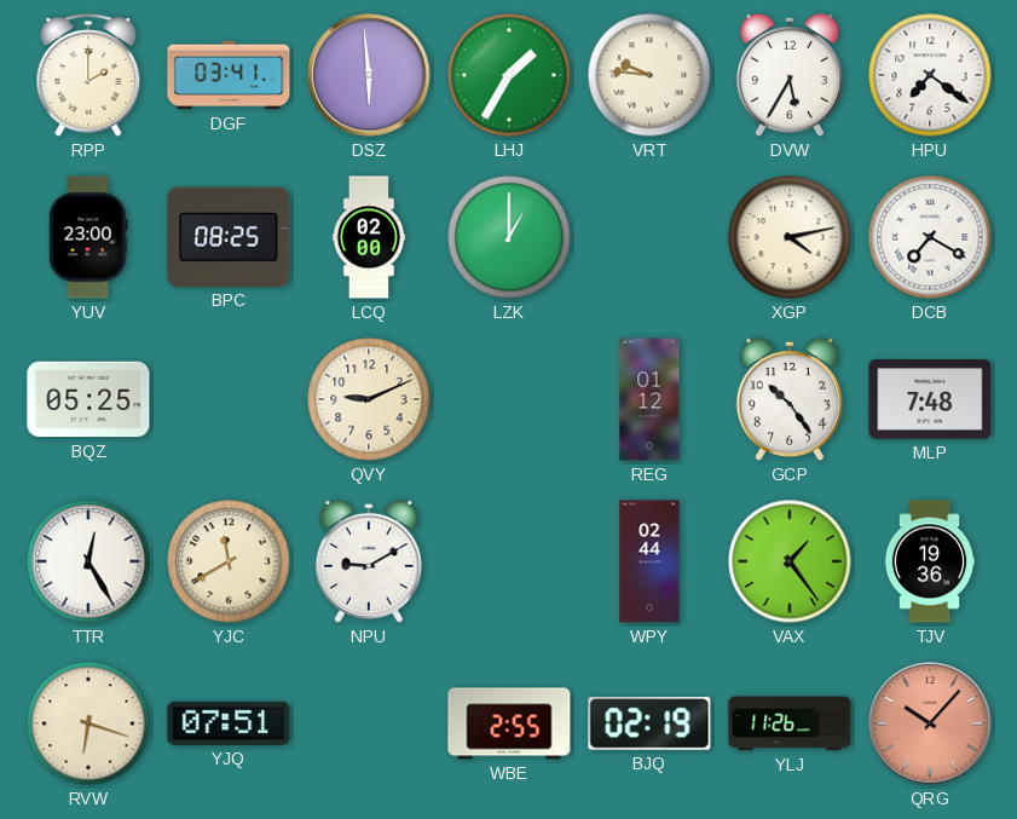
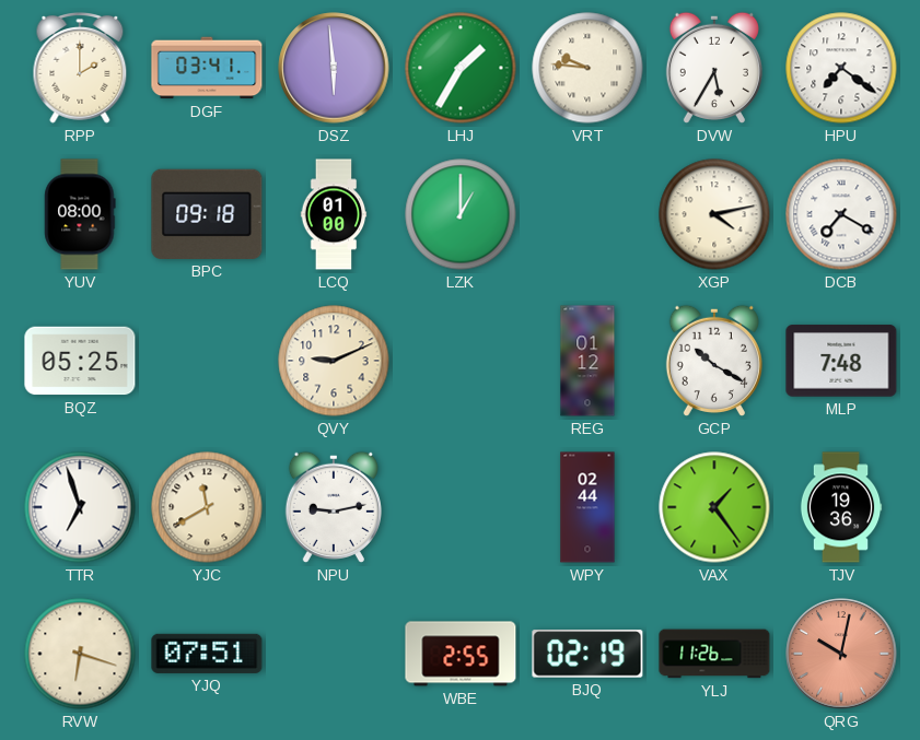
YUV: 23:00 -> 08:00 (80, 214)
BPC: 08:25 -> 09:18 (207, 214)
LCQ: 02:00 -> 01:00 (334, 214)
GCP: 10:24 -> 10:20 (714, 361)
TTR: 12:25 -> 6:57 (80, 507)
NPU: 9:10 -> 9:13 (334, 507)
QRG: 10:07 -> 10:02 (841, 654)
